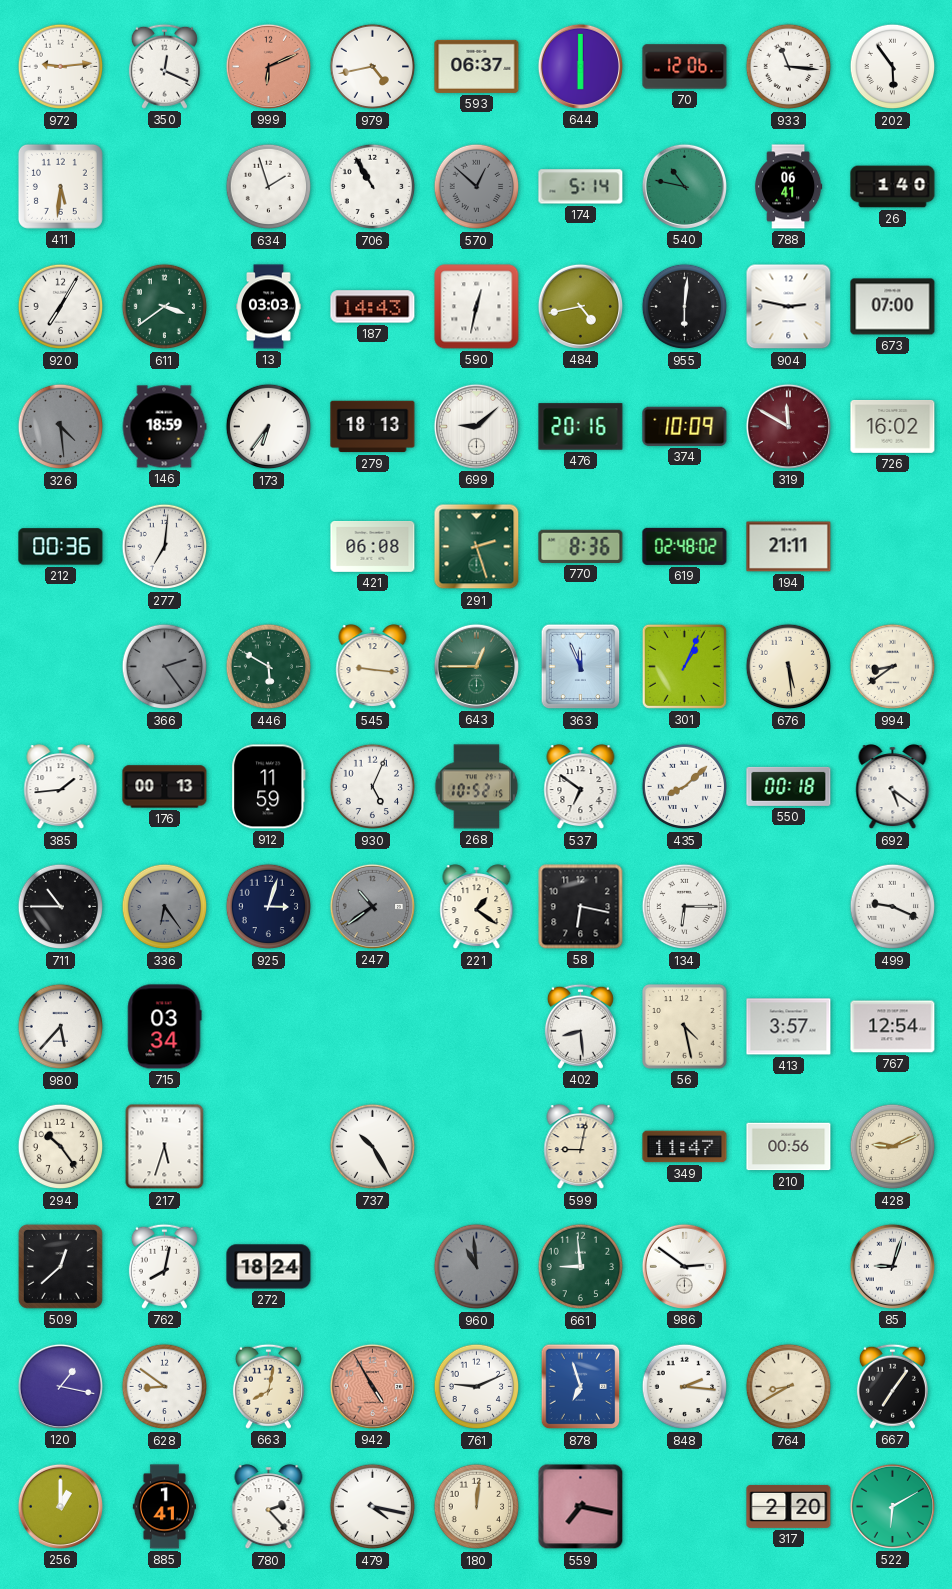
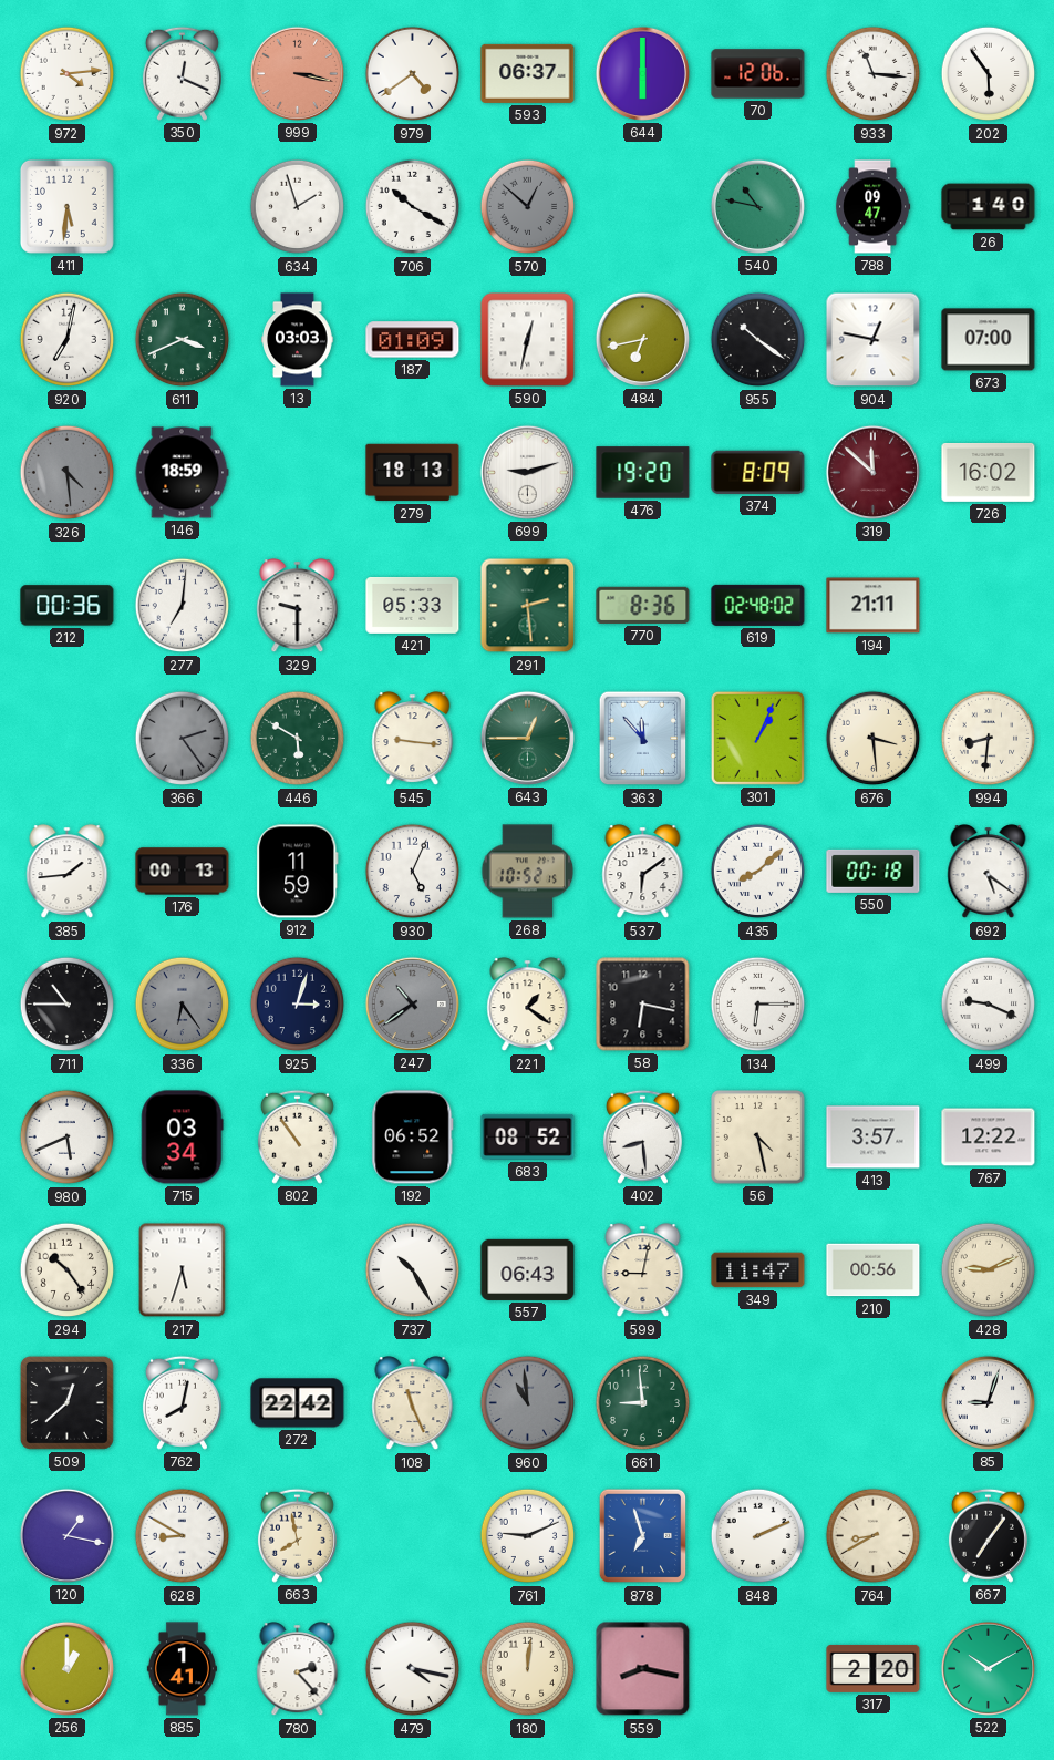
972: 9:14 -> 4:14 (68, 74)
999: 6:11 -> 3:17 (297, 73)
979: 4:43 -> 4:39 (413, 74)
706: 10:55 -> 10:20 (413, 207)
174: 5:14 -> none (581, 187)
788: 06:41 -> 09:47 (874, 207)
920: 7:05 -> 7:02 (68, 340)
611: 3:39 -> 3:41 (183, 340)
187: 14:43 -> 01:09 (413, 340)
484: 4:43 -> 6:43 (642, 339)
955: 6:01 -> 10:21 (758, 340)
904: 2:47 -> 12:47 (874, 340)
173: 6:36 -> none (269, 427)
699: 9:08 -> 9:12 (527, 472)
476: 20:16 -> 19:20 (643, 473)
374: 10:09 -> 8:09 (758, 472)
319: 11:50 -> 11:52 (872, 472)
329: none -> 9:30 (298, 606)
421: 06:08 -> 05:33 (413, 605)
291: 2:27 -> 2:29 (528, 606)
363: 11:56 -> 11:53 (643, 739)
676: 5:29 -> 3:29 (874, 739)
994: 8:39 -> 8:31 (989, 739)
537: 6:51 -> 6:09 (643, 872)
980: 5:37 -> 5:41 (68, 1138)
802: none -> 10:54 (297, 1136)
192: none -> 06:52 (413, 1138)
683: none -> 08:52 (528, 1136)
767: 12:54 -> 12:22 (989, 1138)
557: none -> 06:43 (528, 1269)
272: 18:24 -> 22:42 (298, 1403)
108: none -> 11:26 (413, 1403)
986: 2:51 -> none (684, 1266)
628: 8:51 -> 8:50 (183, 1536)
663: 8:02 -> 7:58 (297, 1535)
942: 4:55 -> none (372, 1386)
848: 2:16 -> 2:11 (758, 1536)
559: 7:17 -> 8:17 (643, 1669)
522: 6:10 -> 10:10 (988, 1668)
